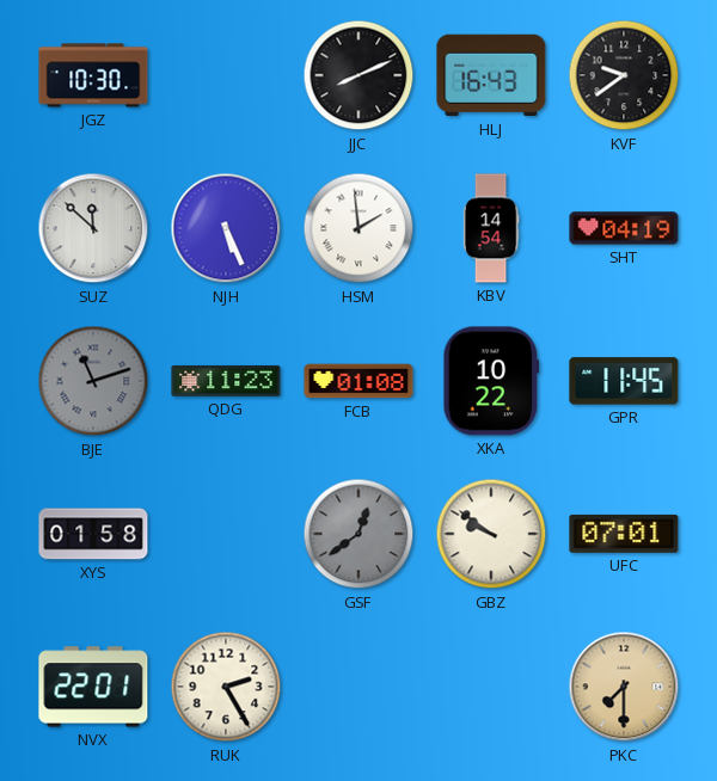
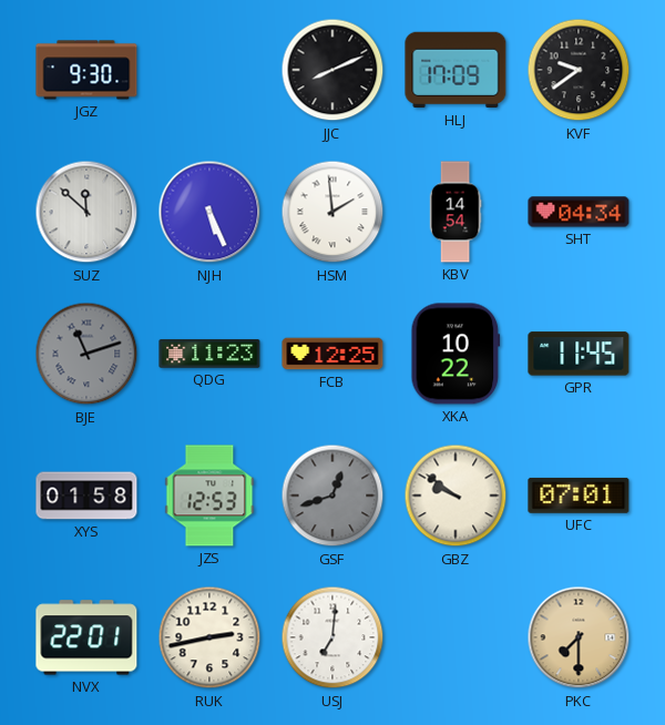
JGZ: 10:30 -> 9:30 (86, 70)
HLJ: 16:43 -> 17:09 (456, 70)
SHT: 04:19 -> 04:34 (579, 212)
FCB: 01:08 -> 12:25 (332, 354)
JZS: none -> 12:53 (209, 496)
GSF: 12:39 -> 12:42 (332, 496)
RUK: 2:25 -> 2:43 (209, 637)
USJ: none -> 7:01 (332, 637)
